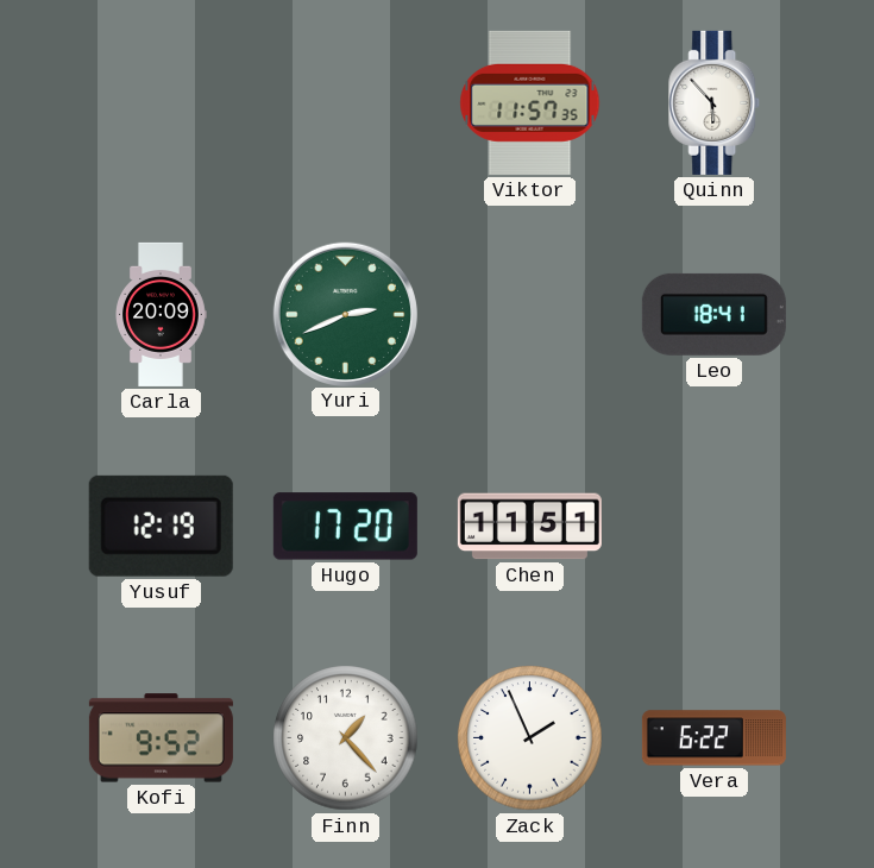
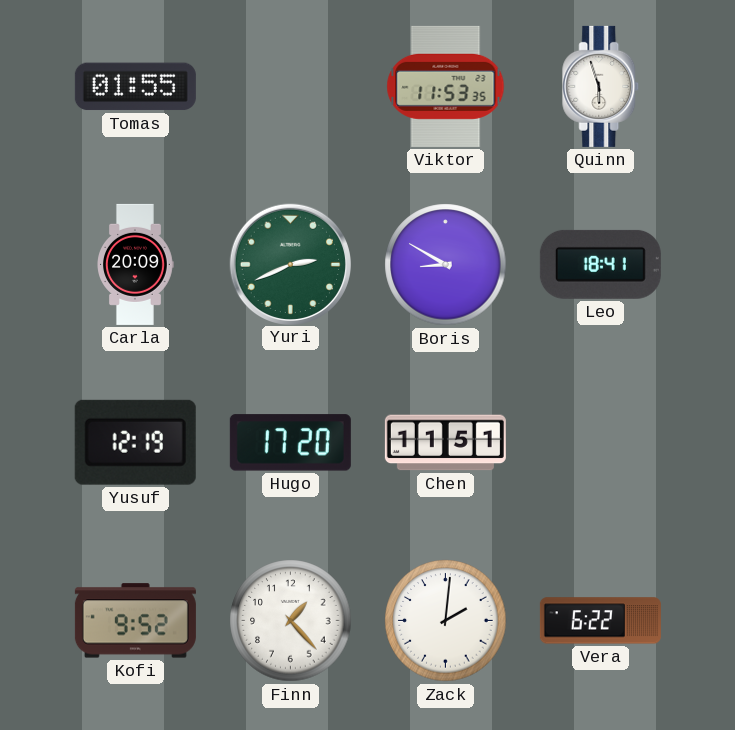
Tomas: none -> 01:55 (135, 87)
Viktor: 11:57 -> 11:53 (446, 86)
Quinn: 5:53 -> 5:57 (601, 86)
Boris: none -> 8:50 (446, 265)
Zack: 1:56 -> 2:01 (446, 621)
